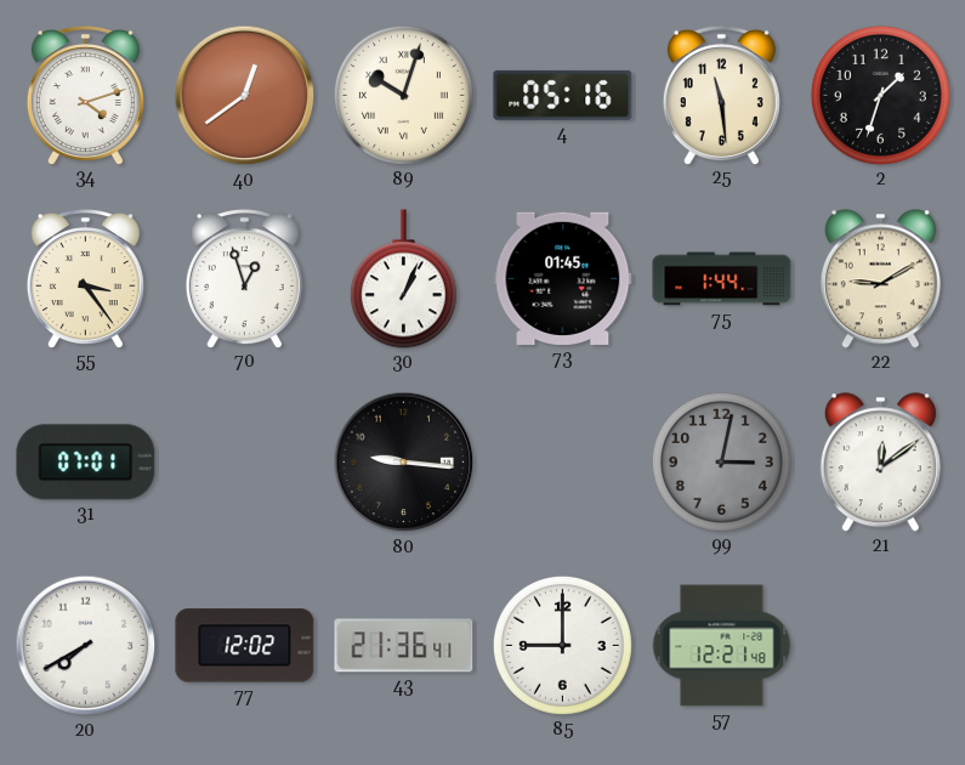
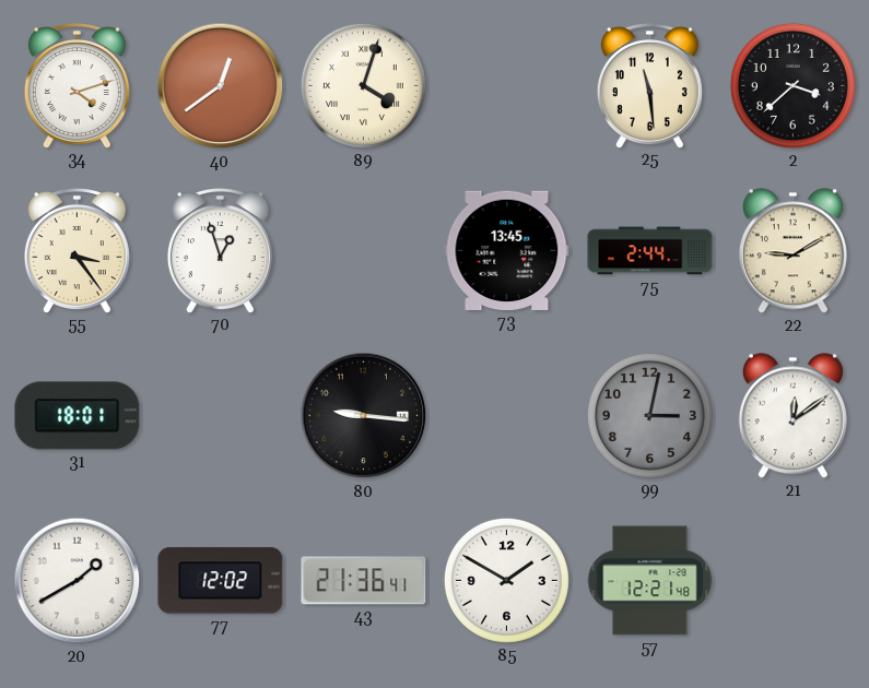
89: 10:03 -> 4:03 (363, 85)
4: 05:16 -> none (563, 95)
2: 1:33 -> 3:38 (792, 85)
30: 1:04 -> none (403, 279)
73: 01:45 -> 13:45 (507, 250)
75: 1:44 -> 2:44 (650, 251)
31: 07:01 -> 18:01 (78, 416)
20: 7:40 -> 1:40 (78, 581)
85: 9:00 -> 1:50 (506, 580)
